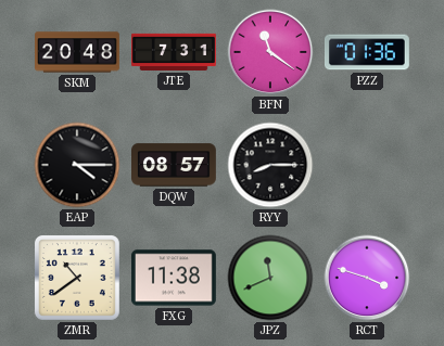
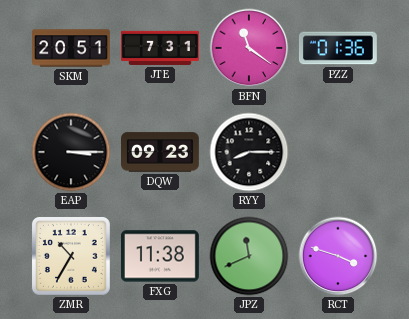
SKM: 20:48 -> 20:51 (72, 48)
EAP: 4:15 -> 3:15 (71, 152)
DQW: 08:57 -> 09:23 (161, 152)
ZMR: 10:39 -> 10:35 (71, 256)
